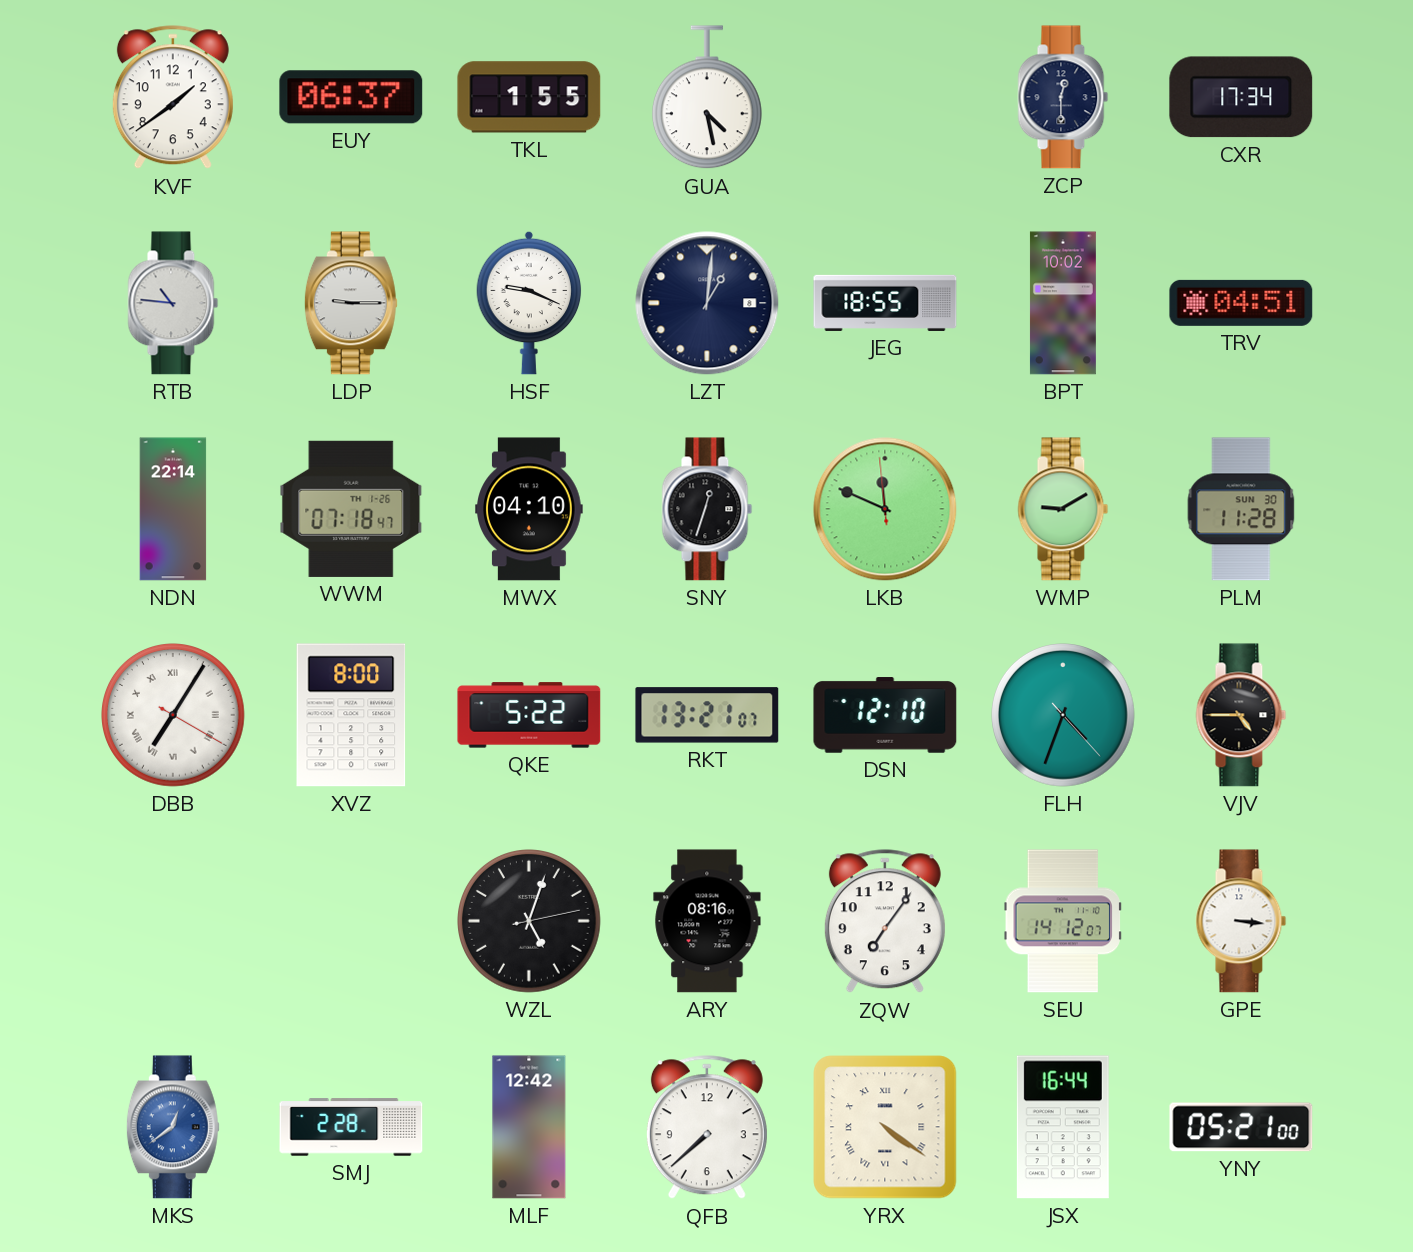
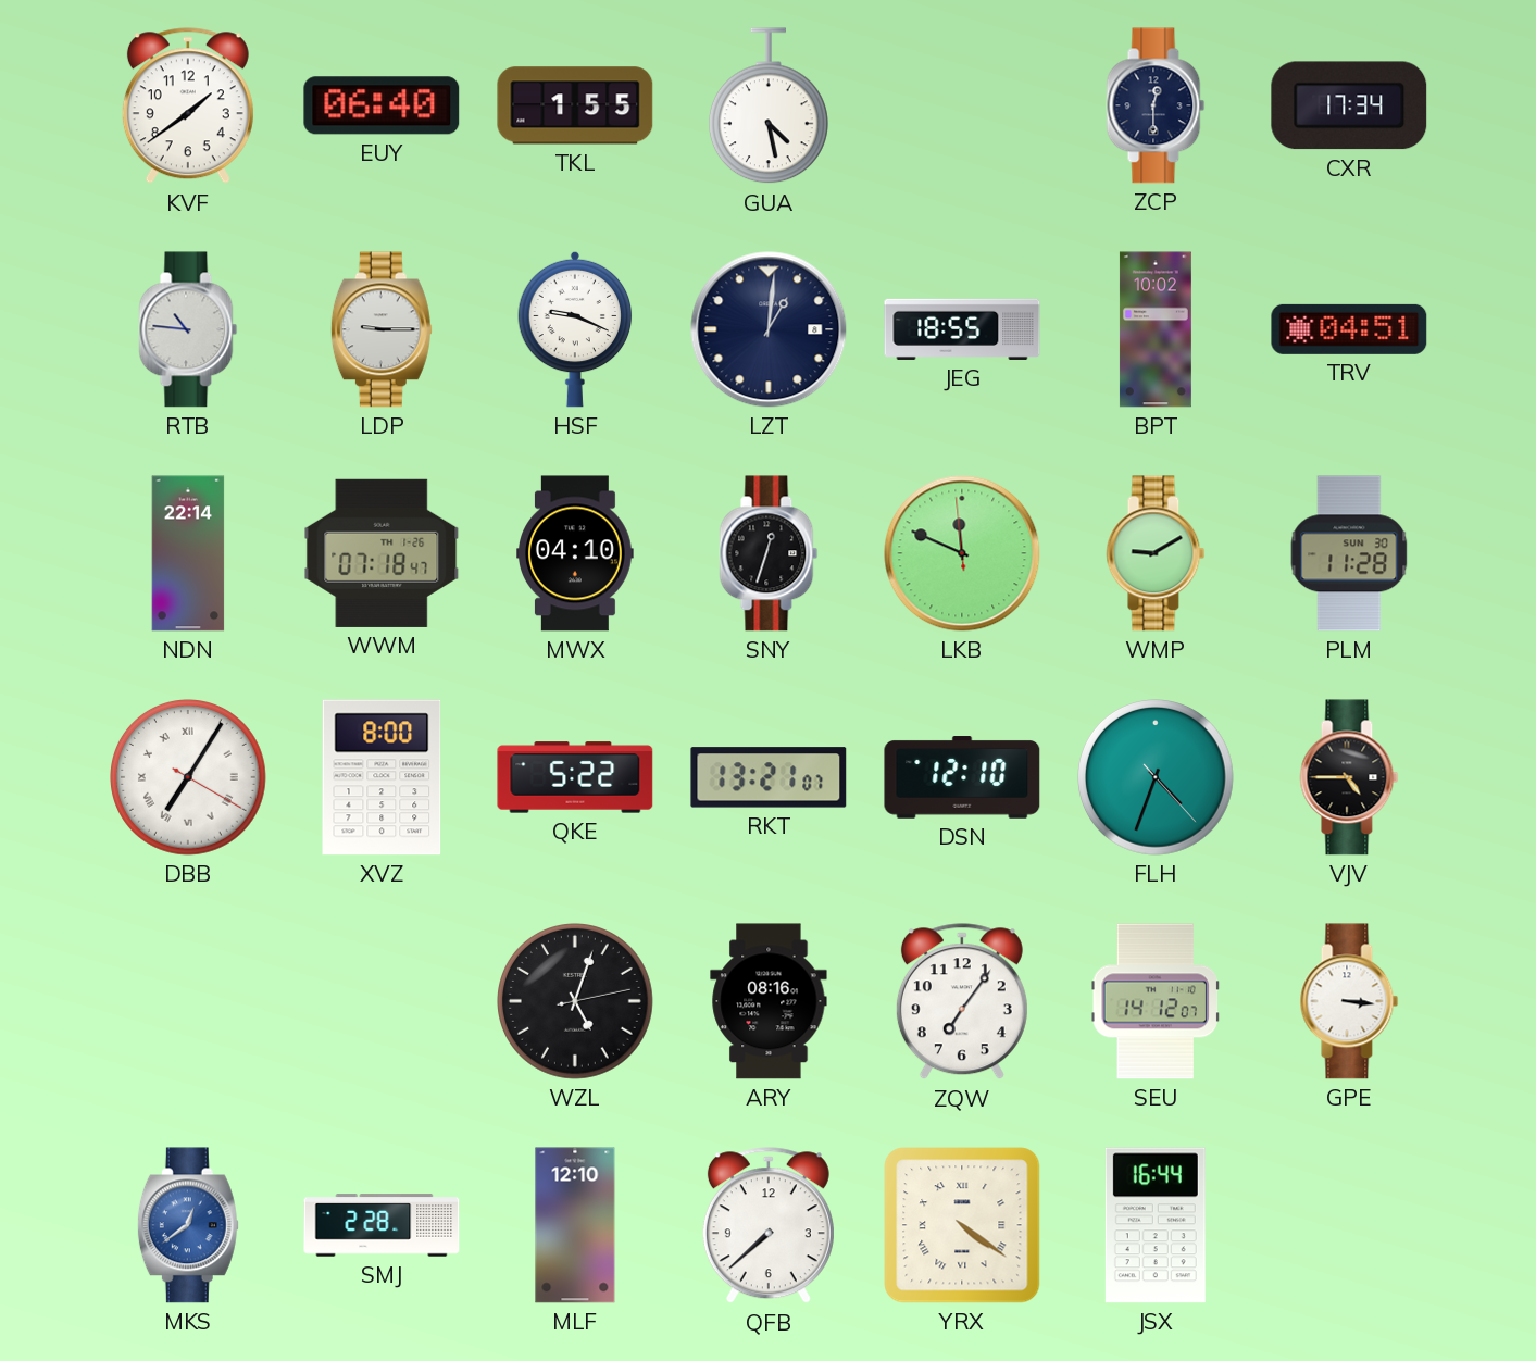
EUY: 06:37 -> 06:40 (382, 105)
MLF: 12:42 -> 12:10 (575, 1225)
YNY: 05:21 -> none (1241, 1127)
